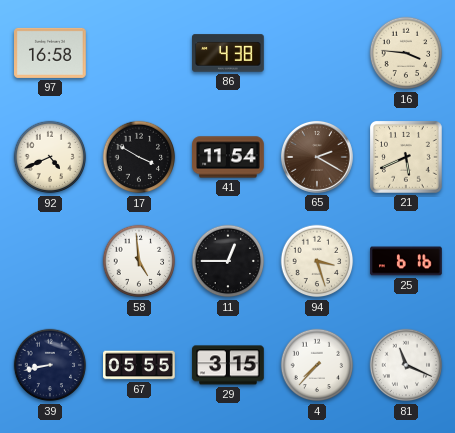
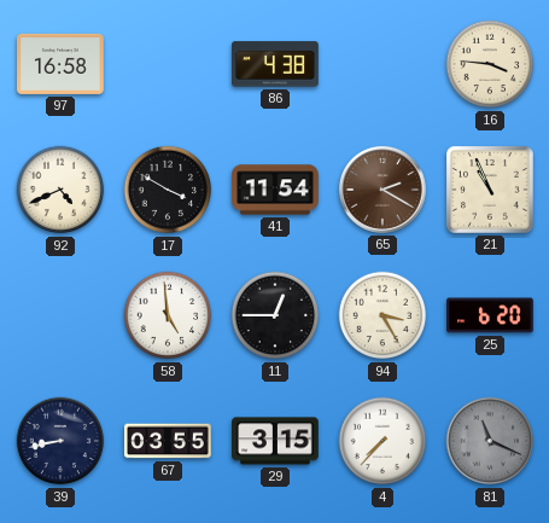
21: 5:41 -> 10:56 (491, 191)
94: 3:27 -> 3:25 (382, 315)
25: 6:16 -> 6:20 (490, 315)
67: 05:55 -> 03:55 (168, 441)
81 dial: white -> grey (490, 441)
